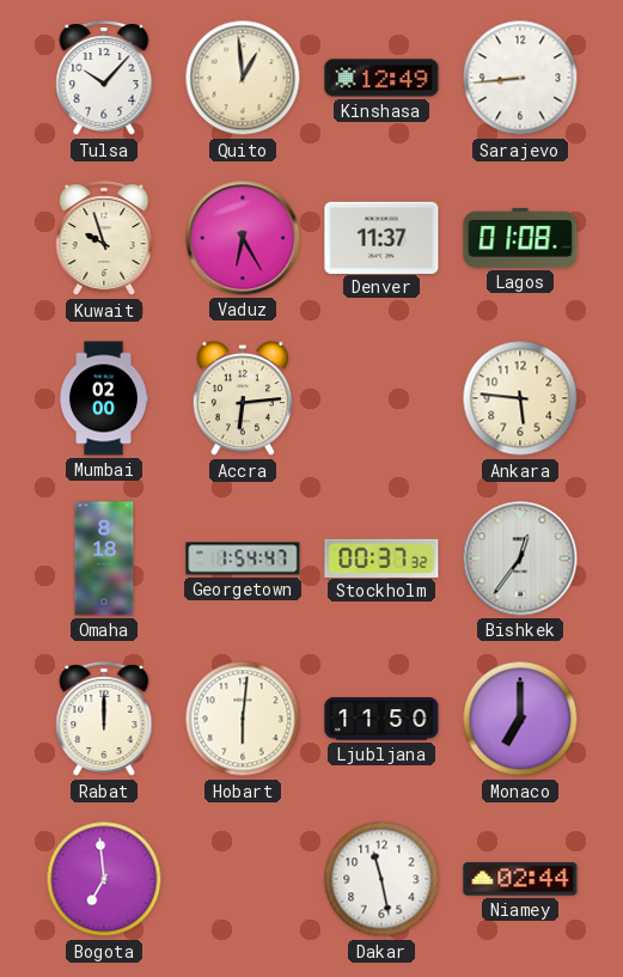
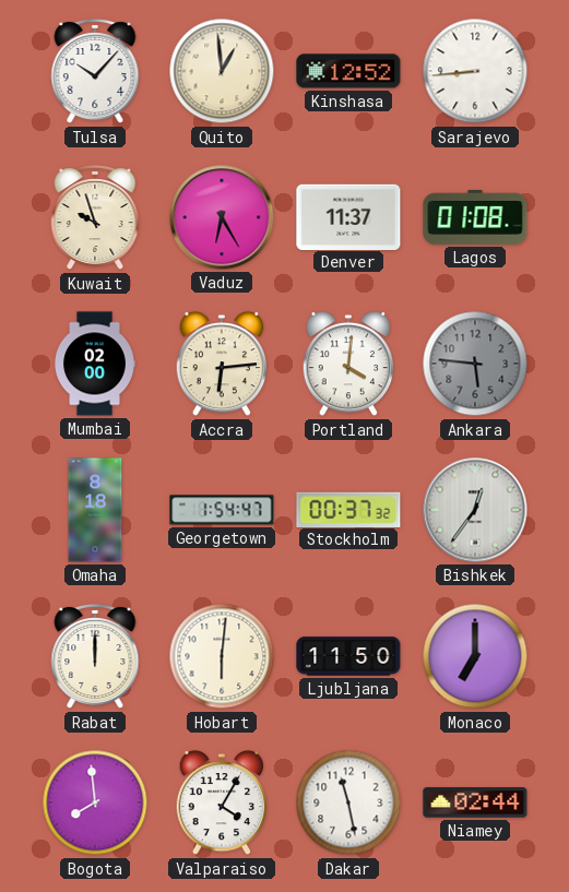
Kinshasa: 12:49 -> 12:52 (348, 71)
Portland: none -> 4:01 (348, 364)
Ankara dial: cream -> grey (475, 364)
Bogota: 6:59 -> 7:59 (95, 802)
Valparaiso: none -> 4:05 (222, 802)
